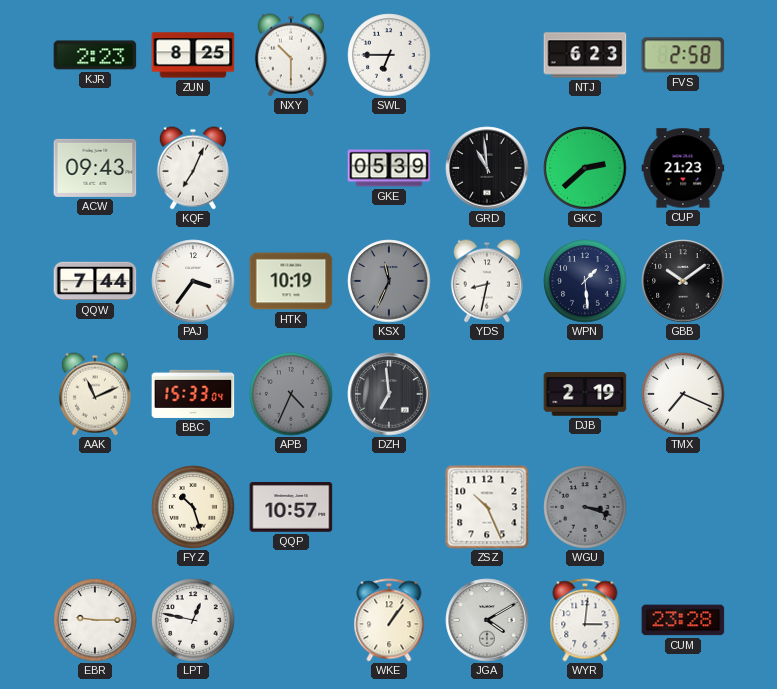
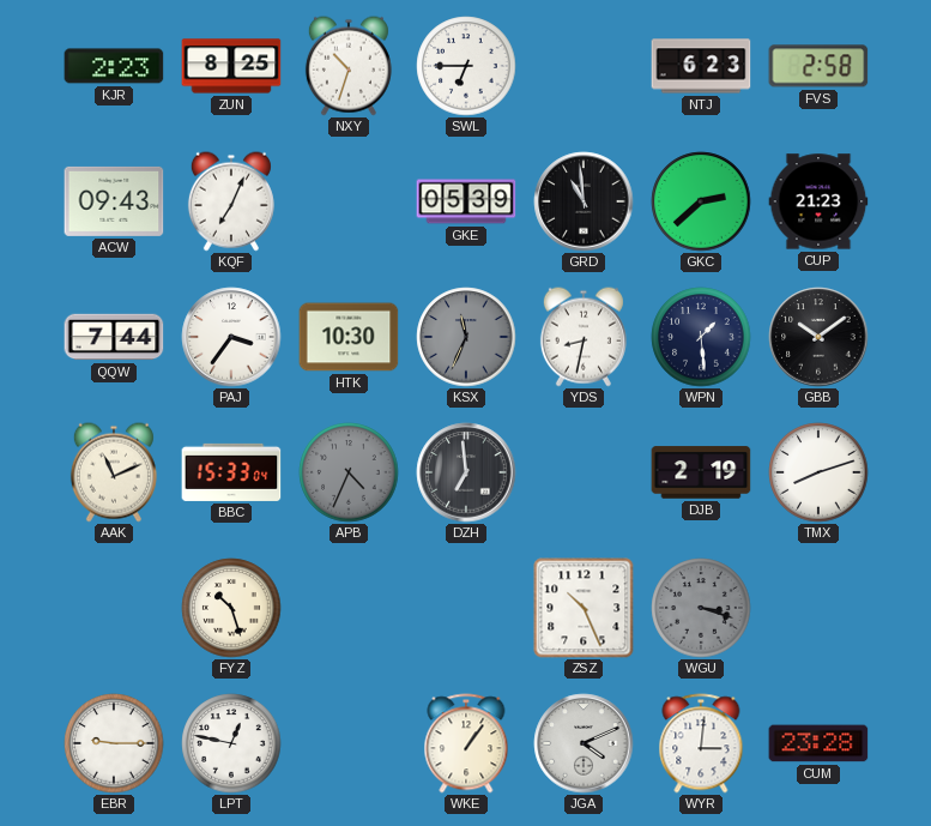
NXY: 10:30 -> 10:33 (349, 66)
HTK: 10:19 -> 10:30 (349, 337)
TMX: 7:19 -> 8:12 (818, 472)
QQP: 10:57 -> none (291, 507)
JGA: 4:10 -> 4:11 (584, 743)
